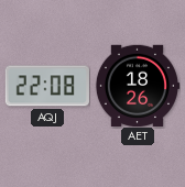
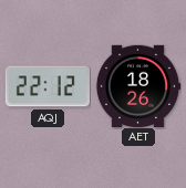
AQJ: 22:08 -> 22:12 (48, 86)
